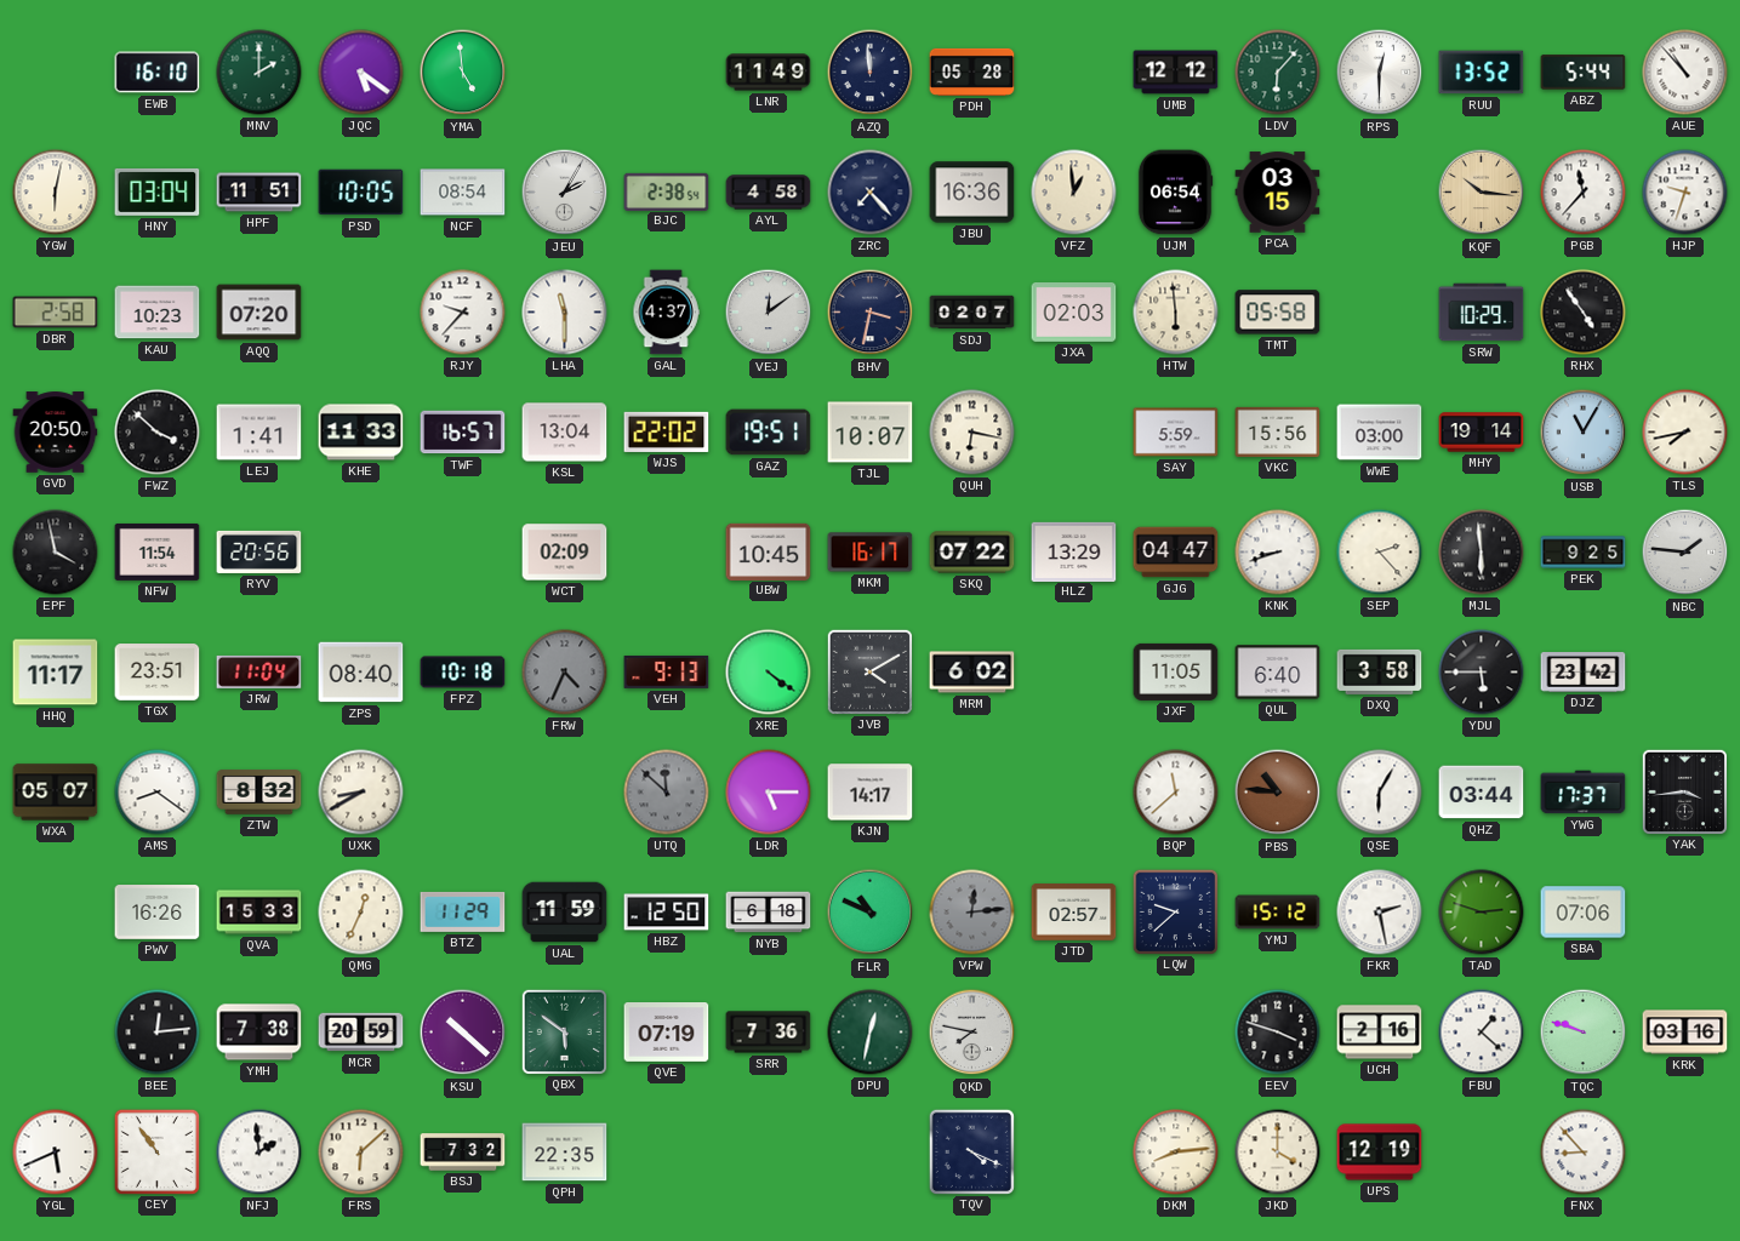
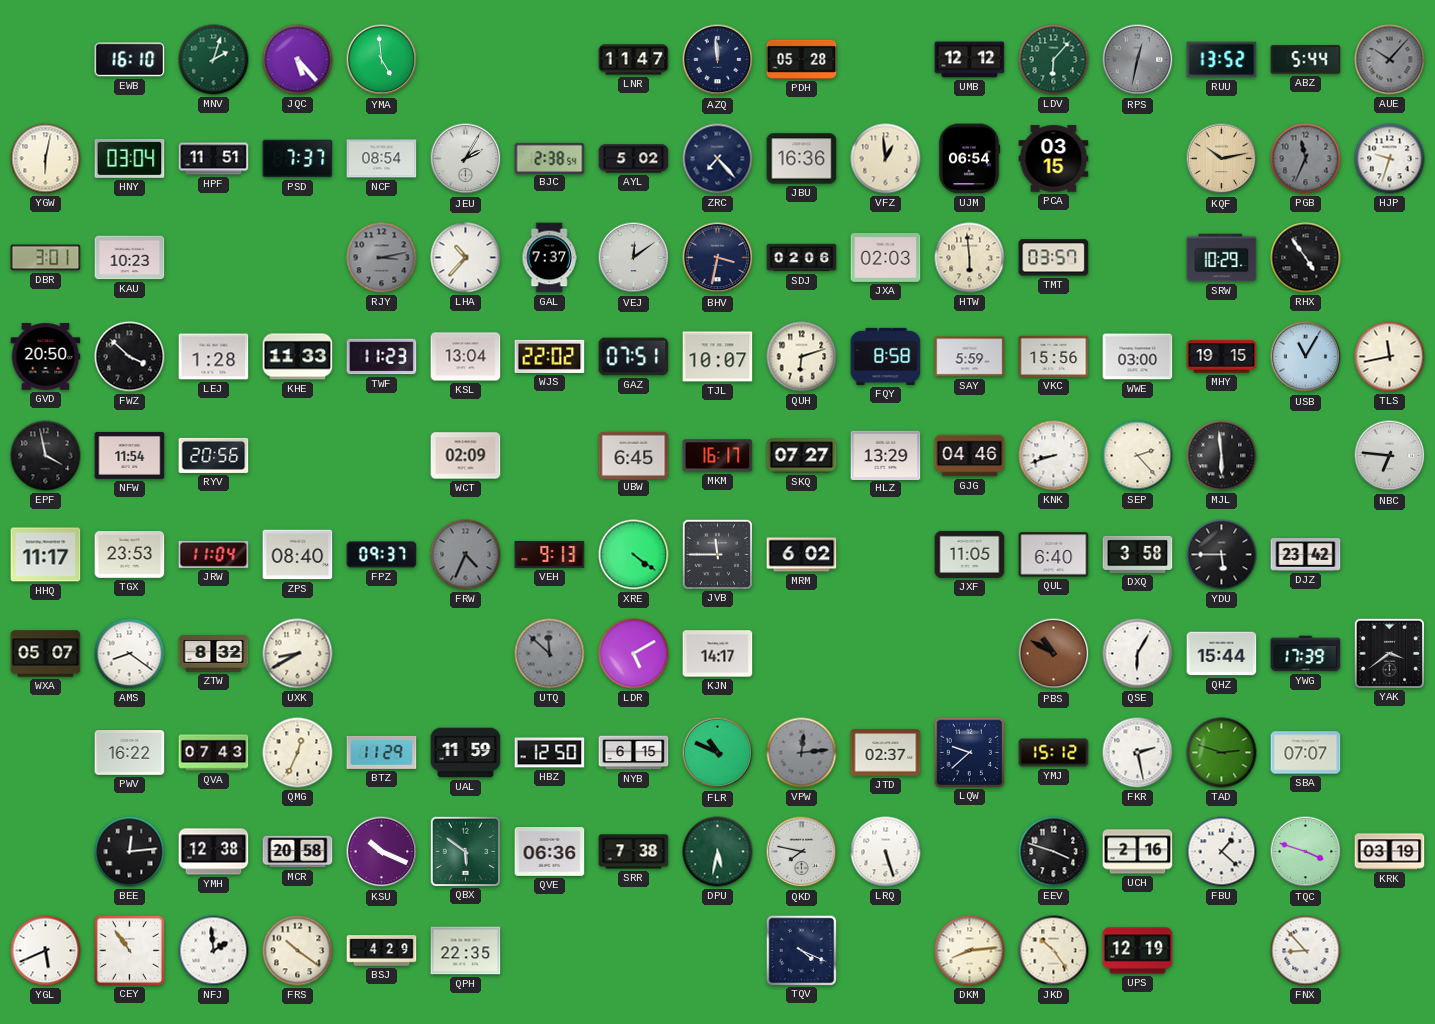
MNV: 2:00 -> 2:03 (214, 60)
JQC: 5:21 -> 5:23 (298, 60)
LNR: 11:49 -> 11:47 (634, 60)
RPS: 12:30 -> 12:32 (1138, 60)
RPS dial: white -> grey (1138, 60)
AUE: 10:53 -> 10:07 (1390, 60)
AUE dial: white -> grey (1390, 60)
PSD: 10:05 -> 7:37 (298, 159)
AYL: 4:58 -> 5:02 (634, 159)
KQF: 10:16 -> 10:13 (1222, 159)
PGB: 11:37 -> 11:34 (1306, 159)
PGB dial: white -> grey (1306, 159)
DBR: 2:58 -> 3:01 (46, 258)
AQQ: 07:20 -> none (259, 313)
RJY: 9:37 -> 3:13 (382, 258)
RJY dial: white -> grey (382, 258)
LHA: 11:30 -> 10:37 (466, 258)
GAL: 4:37 -> 7:37 (549, 258)
SDJ: 02:07 -> 02:06 (802, 258)
TMT: 05:58 -> 03:57 (1054, 258)
LEJ: 1:41 -> 1:28 (214, 357)
TWF: 16:57 -> 11:23 (382, 357)
GAZ: 19:51 -> 07:51 (634, 357)
QUH: 6:17 -> 6:12 (802, 357)
FQY: none -> 8:58 (886, 356)
MHY: 19:14 -> 19:15 (1222, 357)
TLS: 7:43 -> 11:43 (1390, 357)
UBW: 10:45 -> 6:45 (634, 455)
SKQ: 07:22 -> 07:27 (802, 456)
GJG: 04:47 -> 04:46 (970, 456)
PEK: 9:25 -> none (1584, 553)
NBC: 1:46 -> 6:46 (1390, 456)
TGX: 23:51 -> 23:53 (130, 555)
FPZ: 10:18 -> 09:37 (382, 555)
JVB: 4:10 -> 11:45 (717, 554)
LDR: 5:15 -> 5:10 (634, 654)
BQP: 11:38 -> none (1176, 793)
PBS: 10:46 -> 10:50 (1054, 654)
QHZ: 03:44 -> 15:44 (1222, 654)
YWG: 17:37 -> 17:39 (1306, 654)
YAK: 3:44 -> 3:39 (1389, 653)
PWV: 16:26 -> 16:22 (130, 753)
QVA: 15:33 -> 07:43 (214, 753)
NYB: 6:18 -> 6:15 (634, 753)
JTD: 02:57 -> 02:37 (886, 753)
SBA: 07:06 -> 07:07 (1306, 753)
YMH: 7:38 -> 12:38 (214, 852)
MCR: 20:59 -> 20:58 (298, 852)
KSU: 10:22 -> 10:19 (382, 852)
QVE: 07:19 -> 06:36 (550, 852)
SRR: 7:36 -> 7:38 (634, 852)
DPU: 12:32 -> 5:32 (718, 852)
LRQ: none -> 5:27 (886, 852)
TQC: 9:48 -> 3:48 (1306, 852)
KRK: 03:16 -> 03:19 (1390, 852)
FRS: 6:08 -> 10:21 (298, 951)
BSJ: 7:32 -> 4:29 (382, 951)
JKD: 4:00 -> 10:24 (1054, 951)
